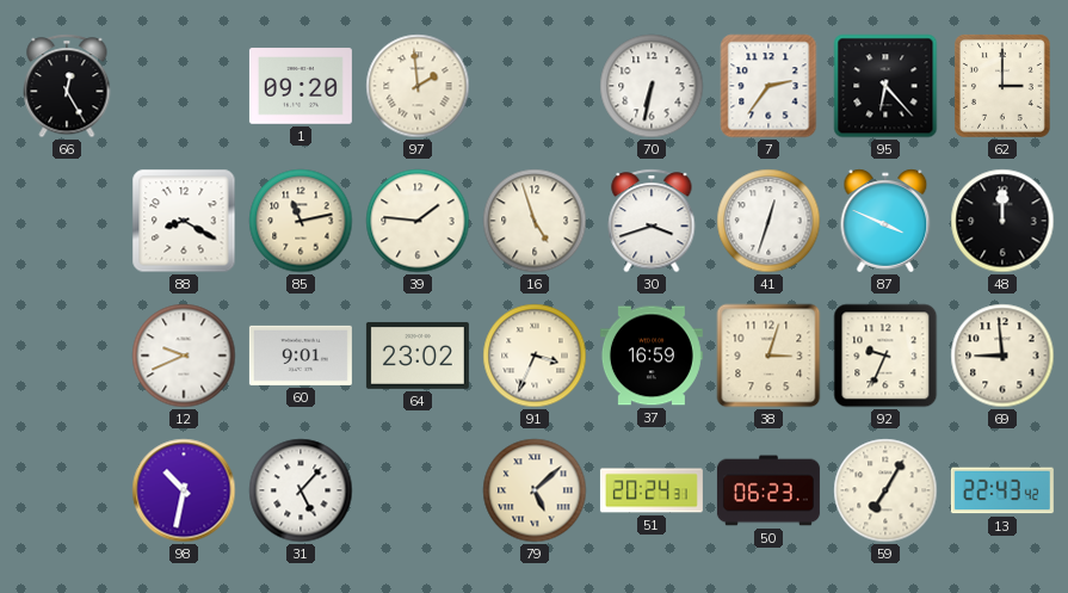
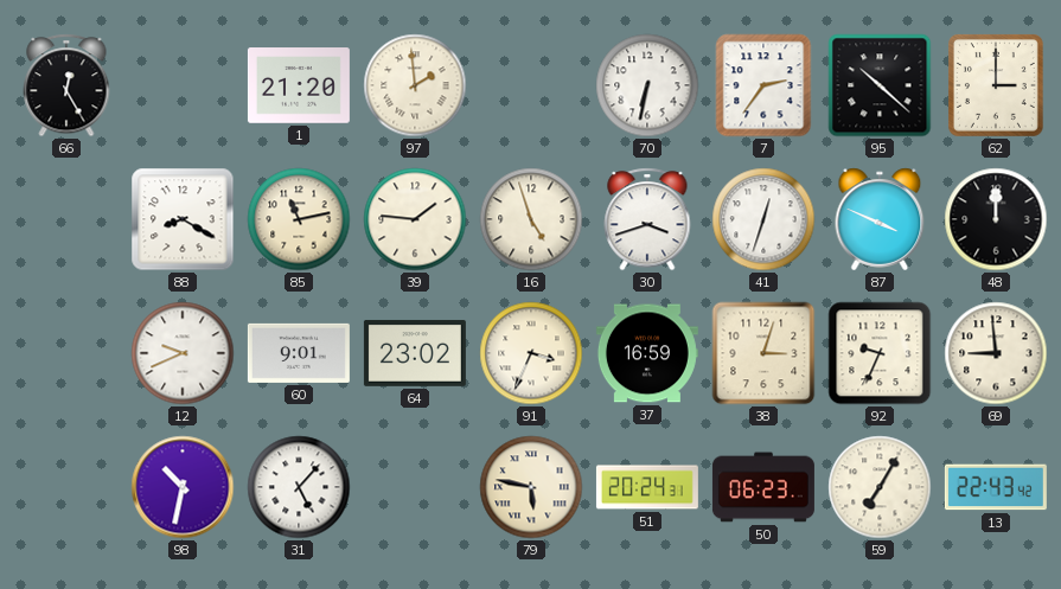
1: 09:20 -> 21:20 (299, 85)
95: 6:23 -> 10:22 (880, 85)
79: 5:08 -> 5:47 (531, 487)
